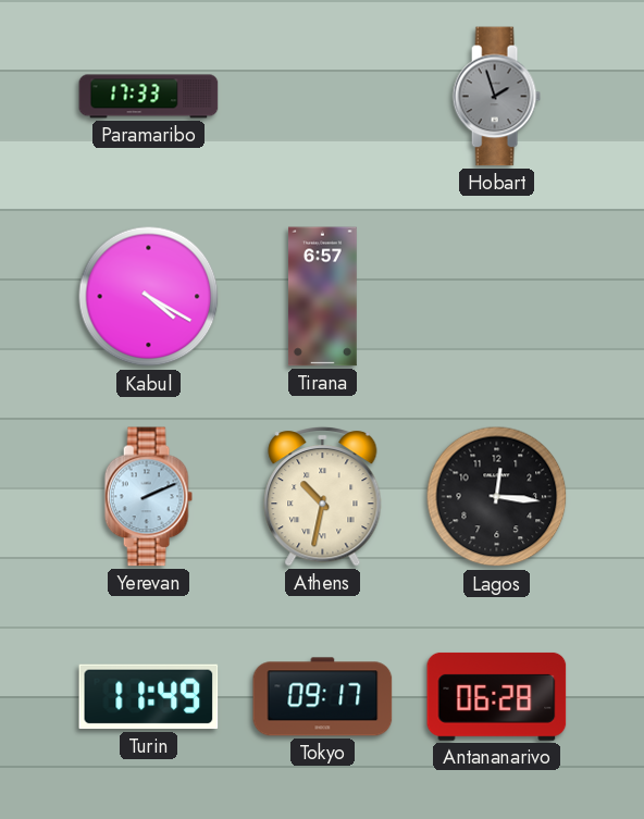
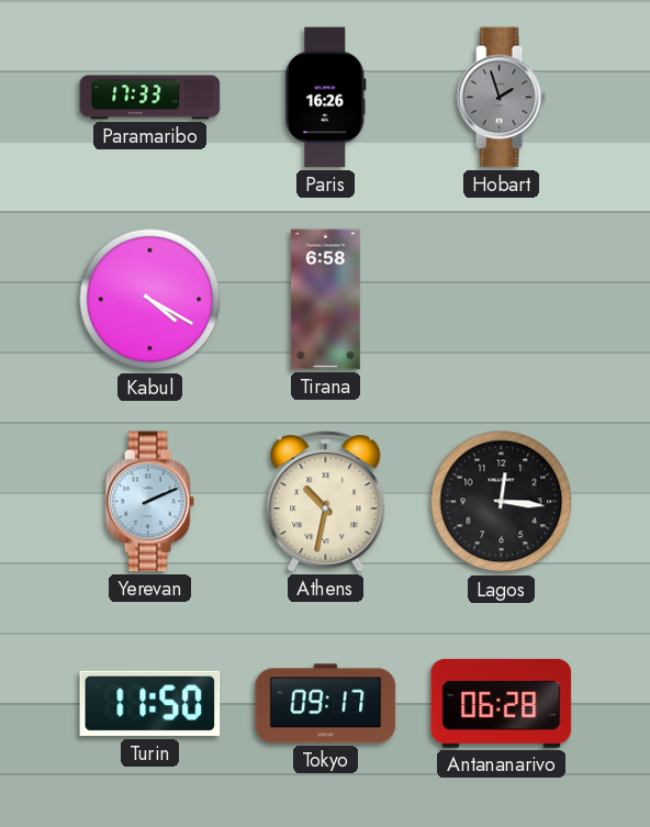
Paris: none -> 16:26 (326, 98)
Tirana: 6:57 -> 6:58 (325, 300)
Turin: 11:49 -> 11:50 (150, 704)
